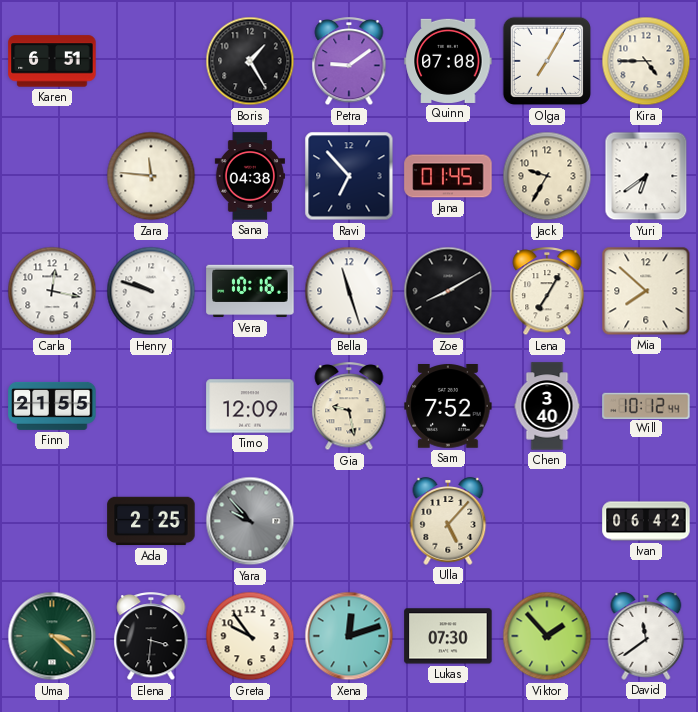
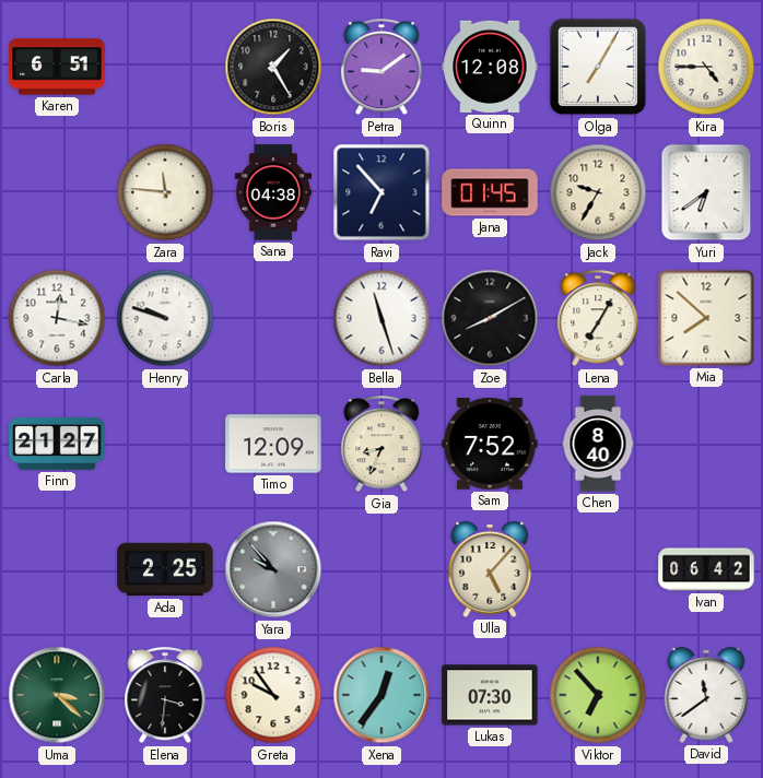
Quinn: 07:08 -> 12:08 (490, 67)
Vera: 10:16 -> none (250, 291)
Finn: 21:55 -> 21:27 (57, 444)
Gia: 9:28 -> 8:34 (381, 445)
Chen: 3:40 -> 8:40 (598, 444)
Will: 10:12 -> none (646, 405)
Xena: 12:12 -> 12:36 (381, 695)
Viktor: 1:53 -> 6:53 (598, 695)
